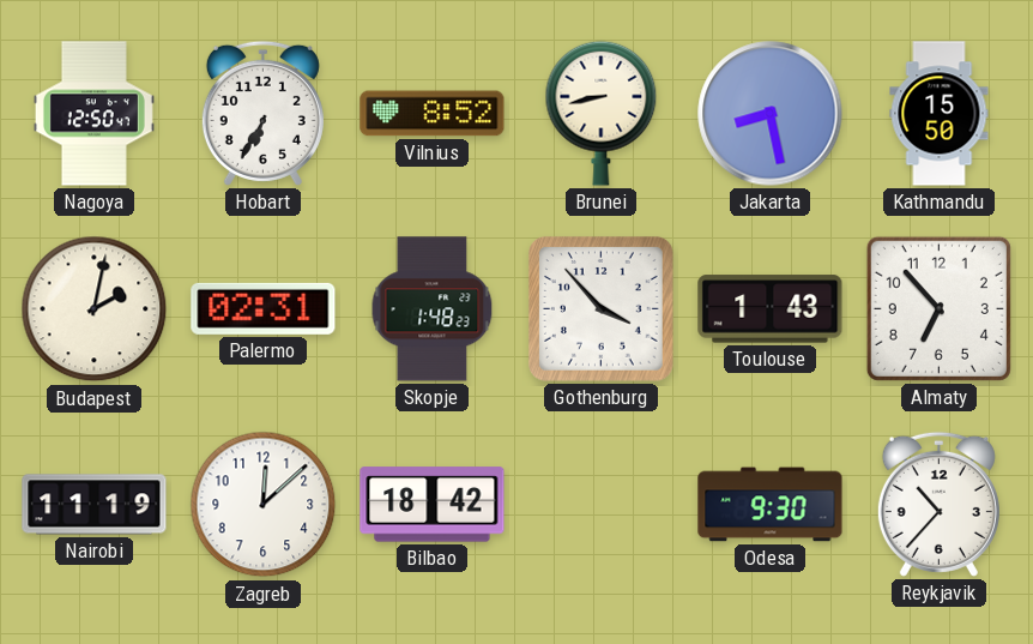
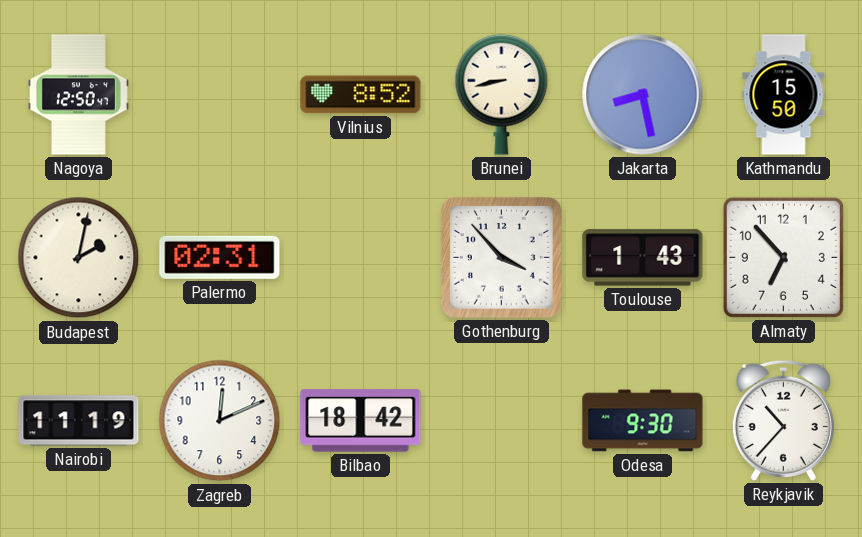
Hobart: 6:35 -> none (262, 113)
Skopje: 1:48 -> none (433, 309)
Zagreb: 12:08 -> 12:11 (220, 421)
